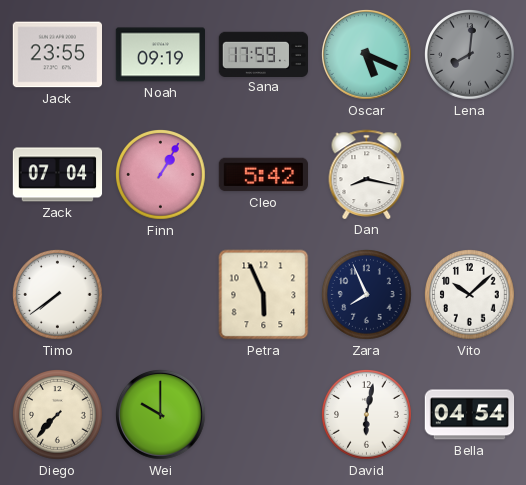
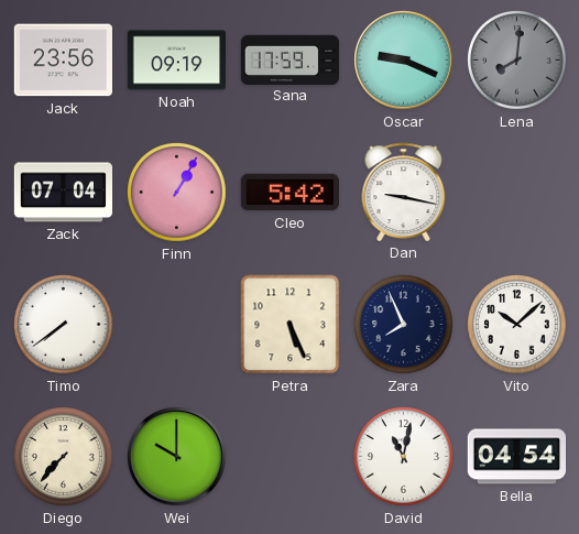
Jack: 23:55 -> 23:56 (63, 61)
Oscar: 5:19 -> 9:19 (404, 61)
Dan: 8:17 -> 9:17 (404, 192)
Petra: 5:56 -> 5:26 (291, 325)
David: 6:02 -> 11:02 (404, 457)
